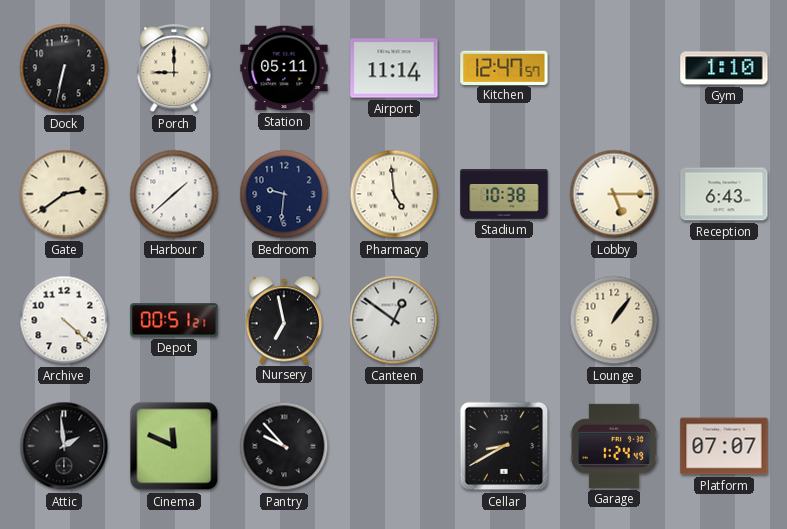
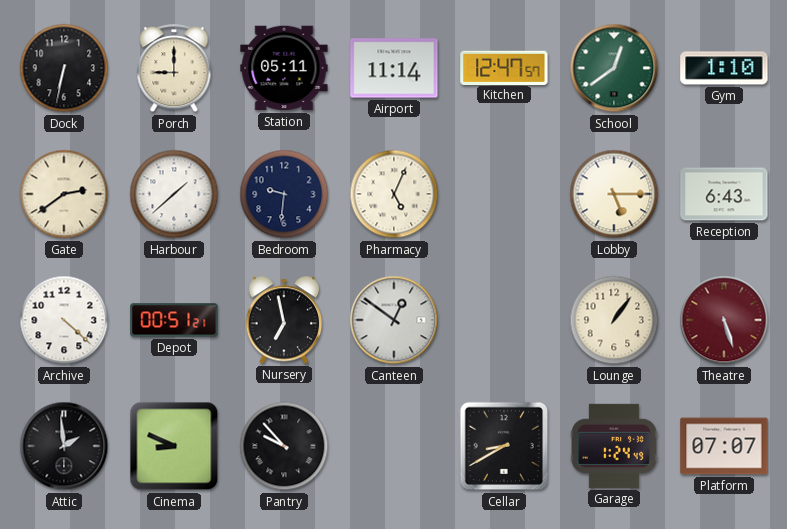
School: none -> 12:39 (614, 68)
Pharmacy: 4:59 -> 5:04 (394, 194)
Stadium: 10:38 -> none (504, 194)
Theatre: none -> 5:27 (724, 320)
Cinema: 11:49 -> 8:49 (174, 446)
